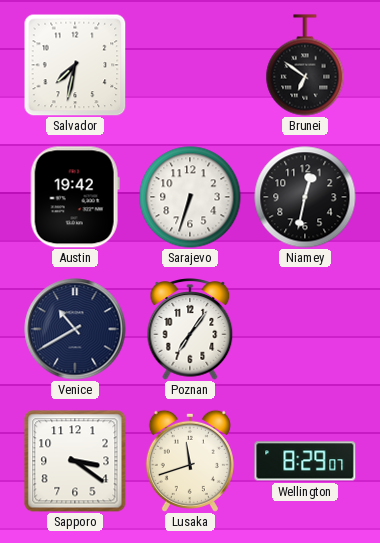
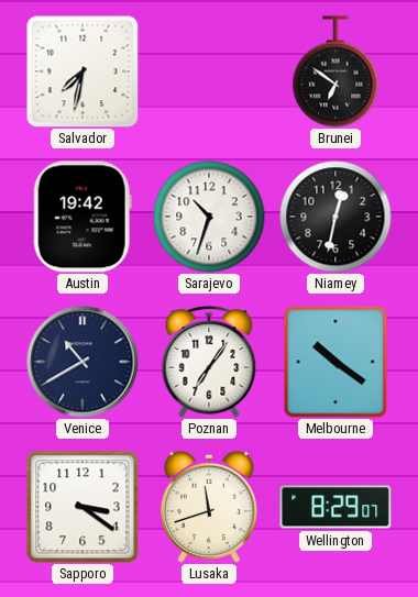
Sarajevo: 6:33 -> 10:33 (209, 217)
Melbourne: none -> 10:21 (335, 362)
